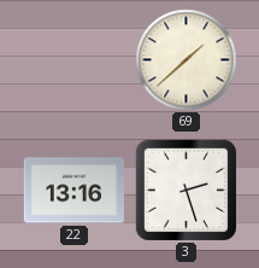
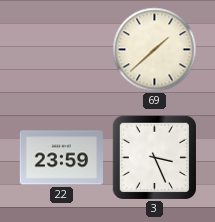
22: 13:16 -> 23:59 (61, 158)
3: 2:27 -> 3:26 (154, 157)
